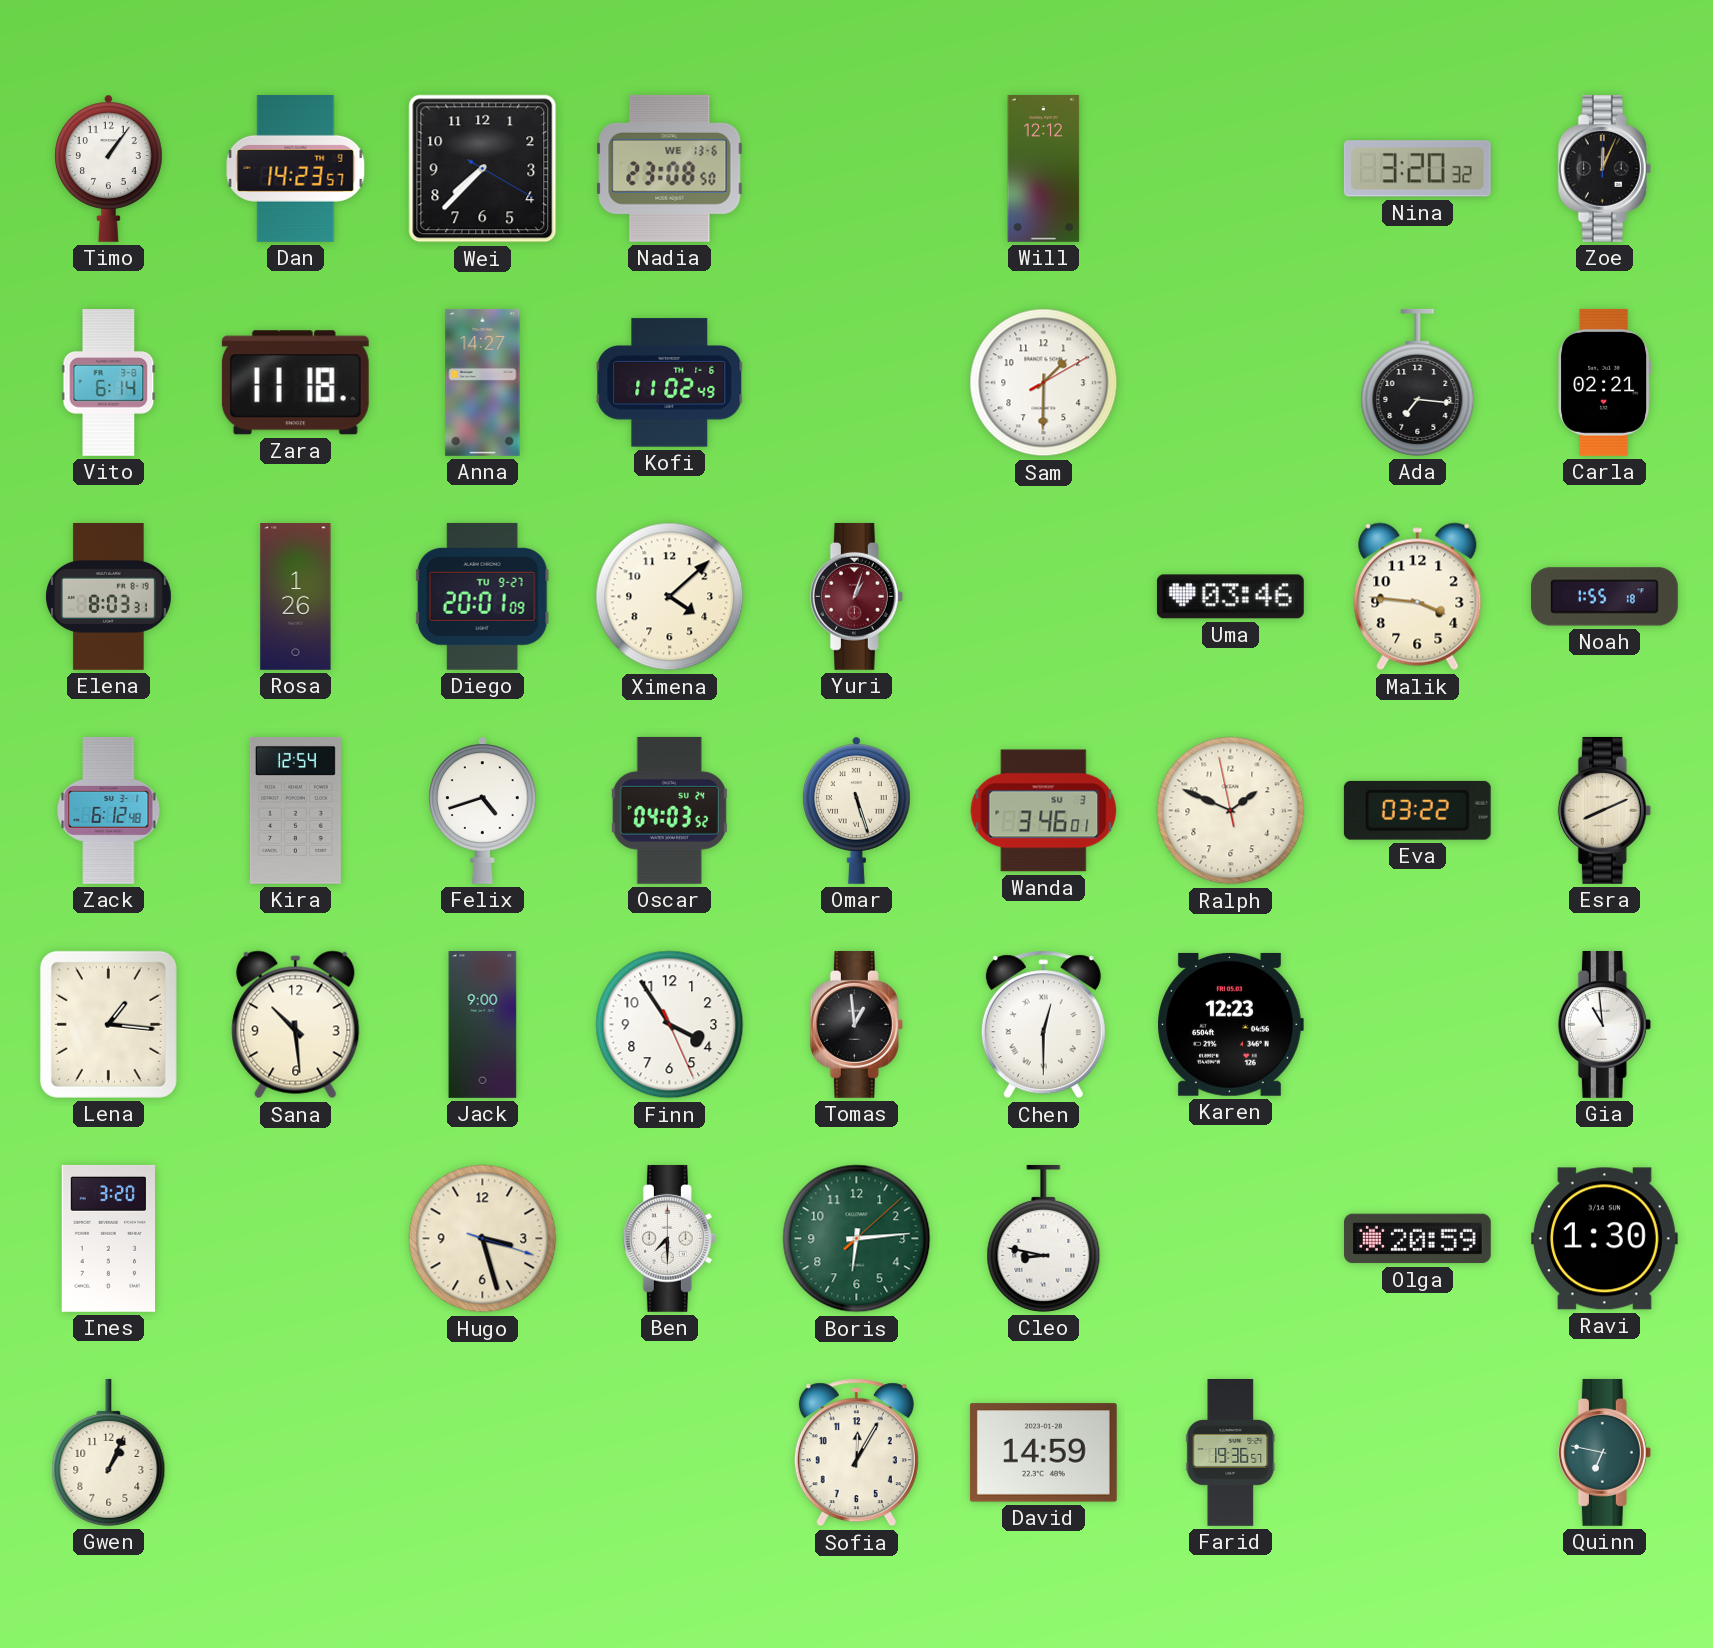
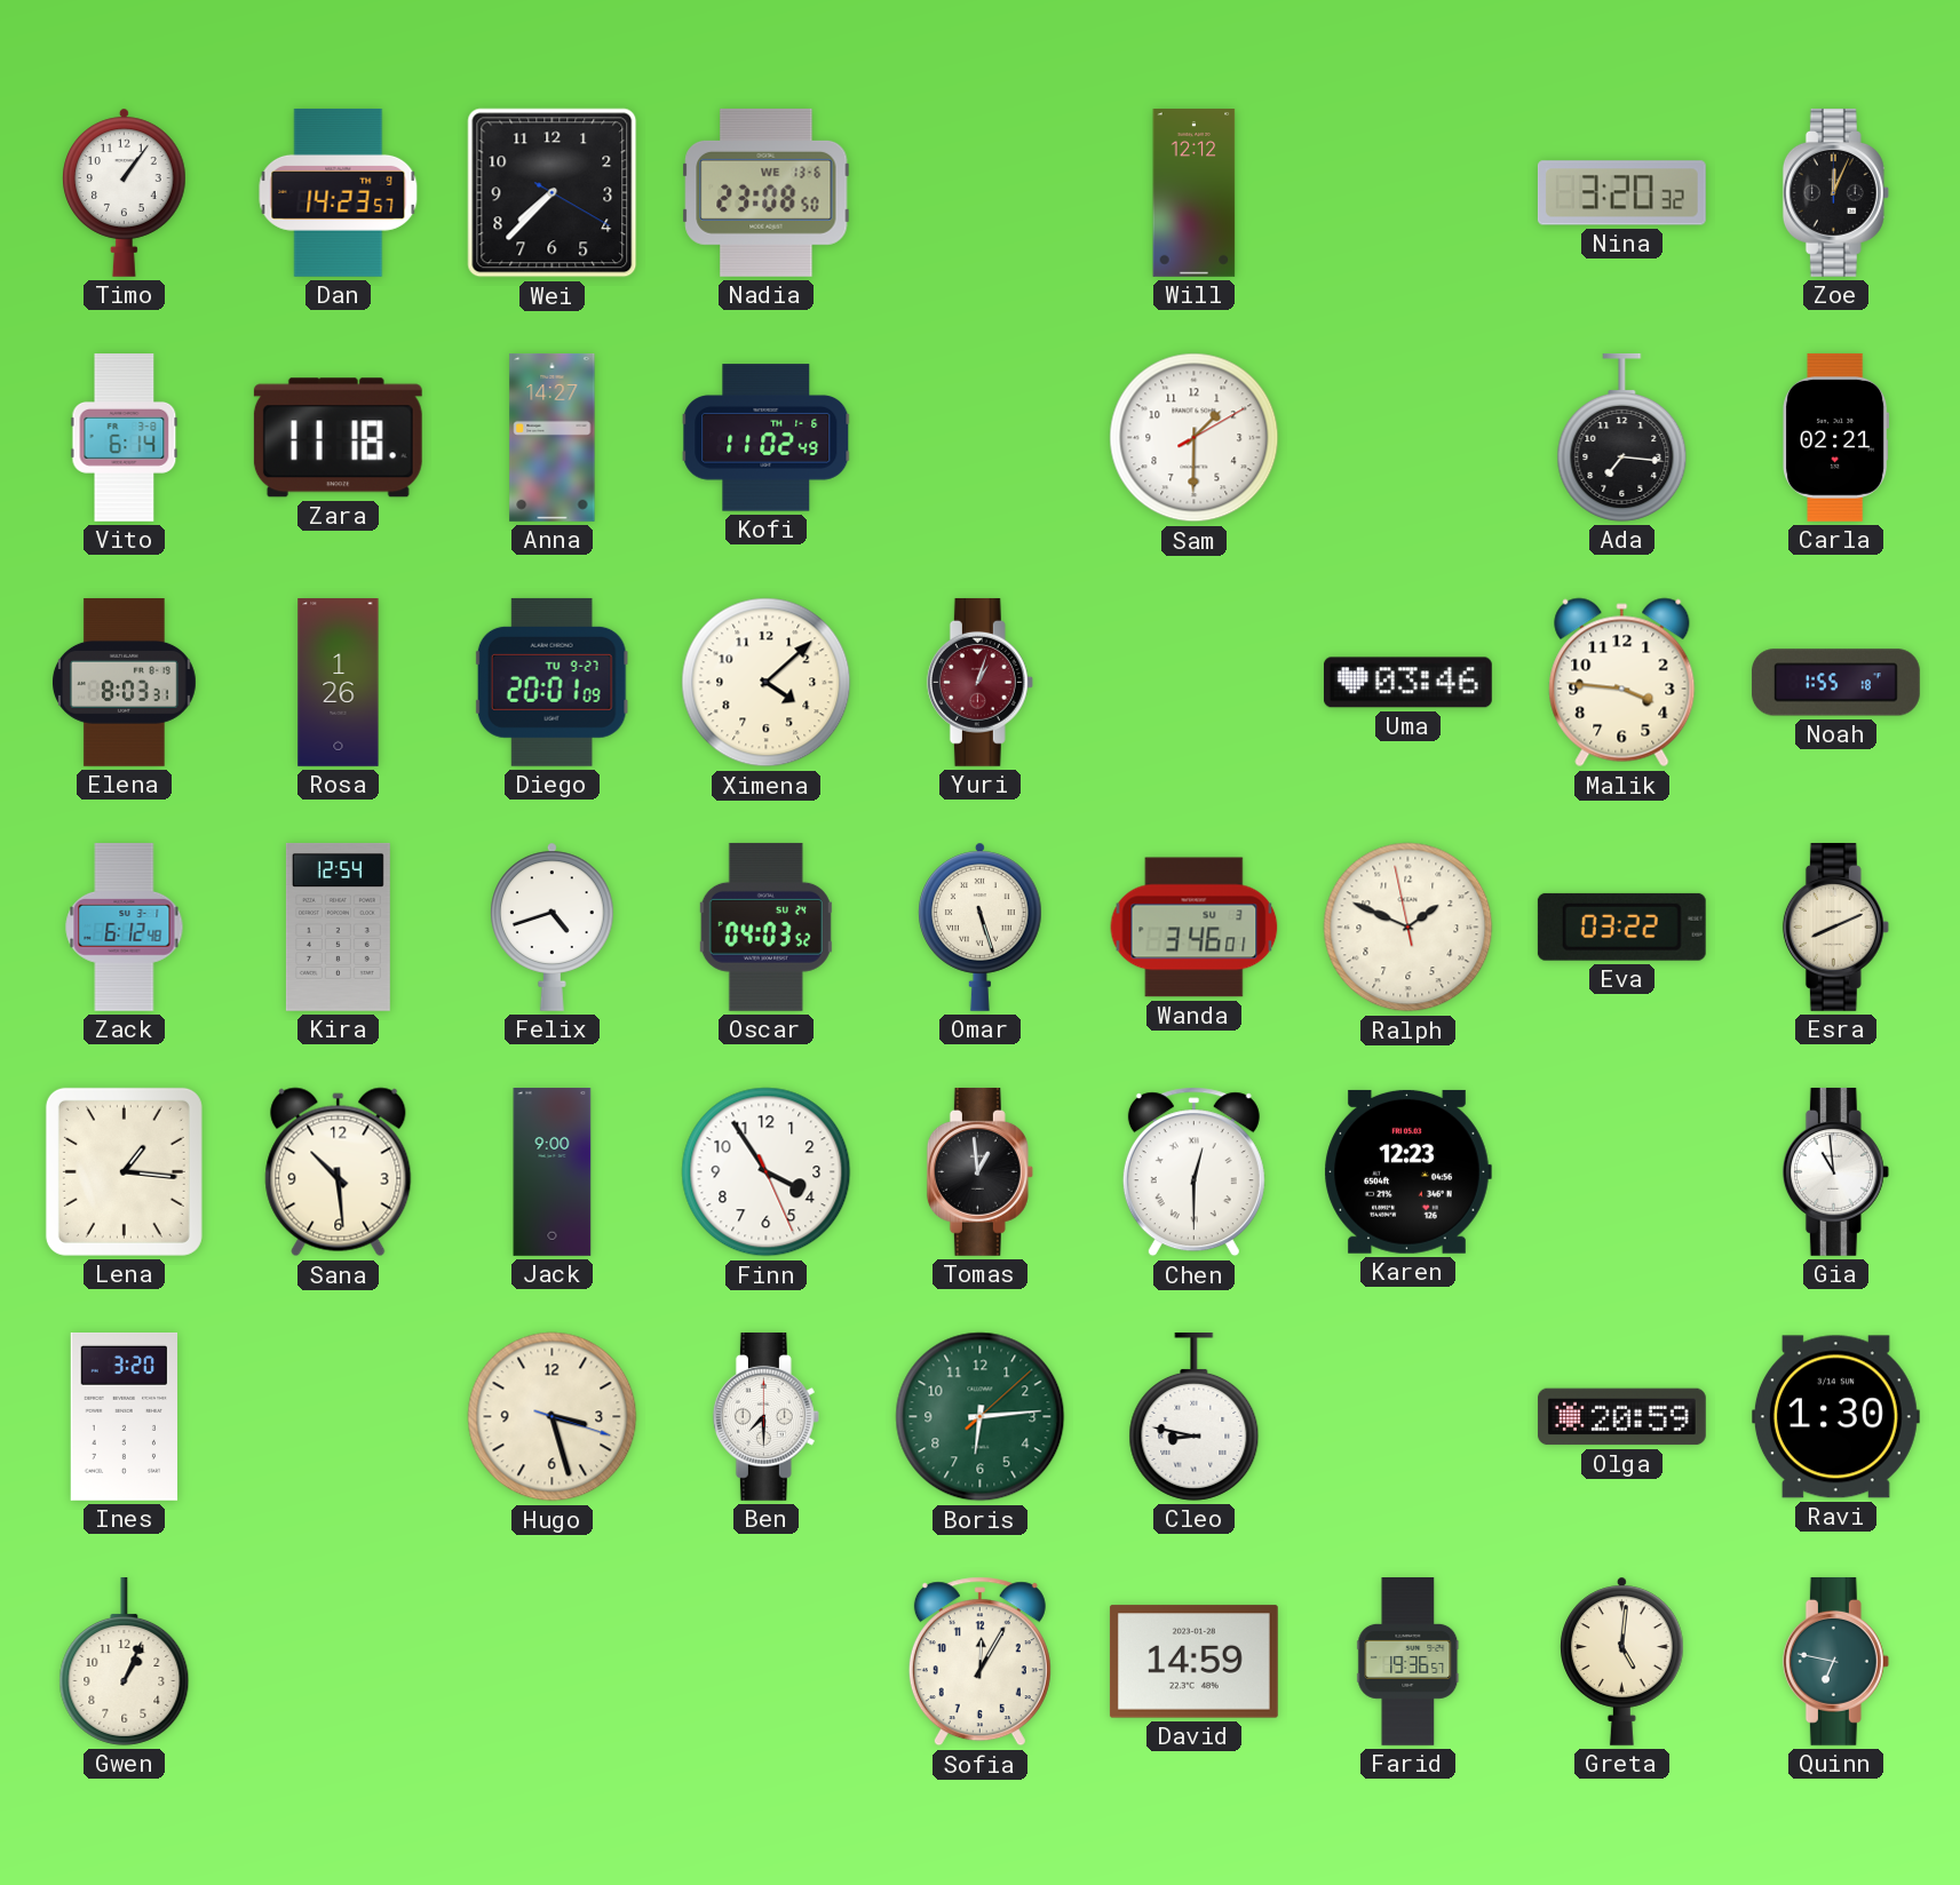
Greta: none -> 5:01 (1622, 1661)
